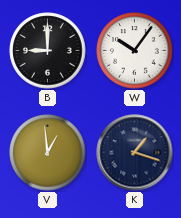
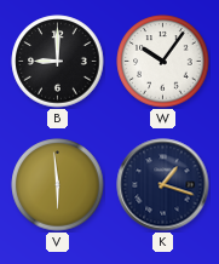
V: 12:59 -> 5:59 (58, 185)
